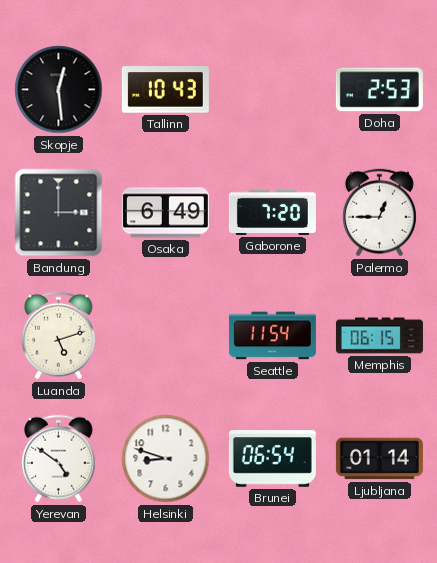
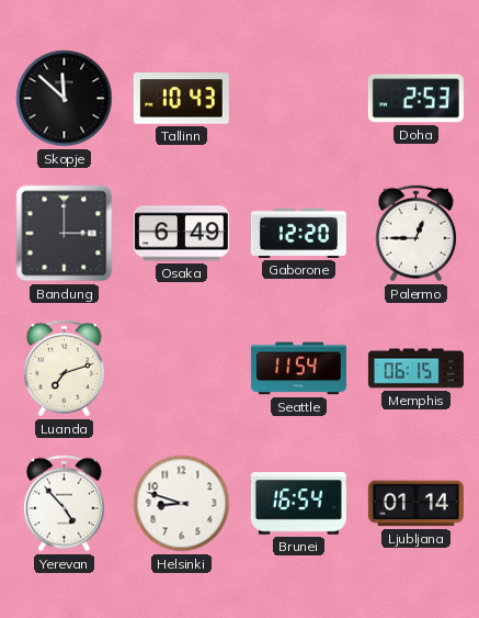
Skopje: 12:29 -> 11:52 (65, 99)
Gaborone: 7:20 -> 12:20 (298, 233)
Luanda: 5:12 -> 7:12 (64, 369)
Yerevan: 4:51 -> 4:53 (64, 504)
Brunei: 06:54 -> 16:54 (298, 504)
